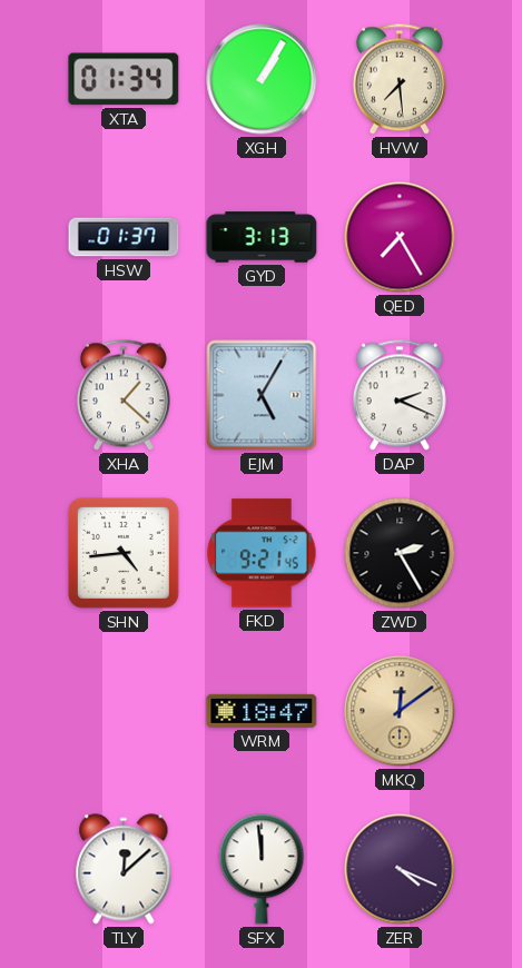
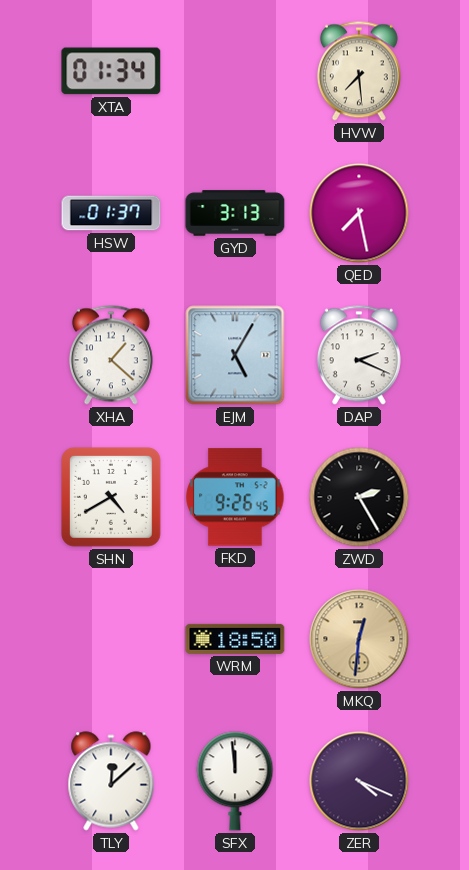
XGH: 1:05 -> none (262, 79)
QED: 7:25 -> 7:28 (359, 213)
SHN: 4:44 -> 4:40 (112, 498)
FKD: 9:21 -> 9:26 (235, 497)
WRM: 18:47 -> 18:50 (235, 639)
MKQ: 12:09 -> 12:31 (359, 639)
